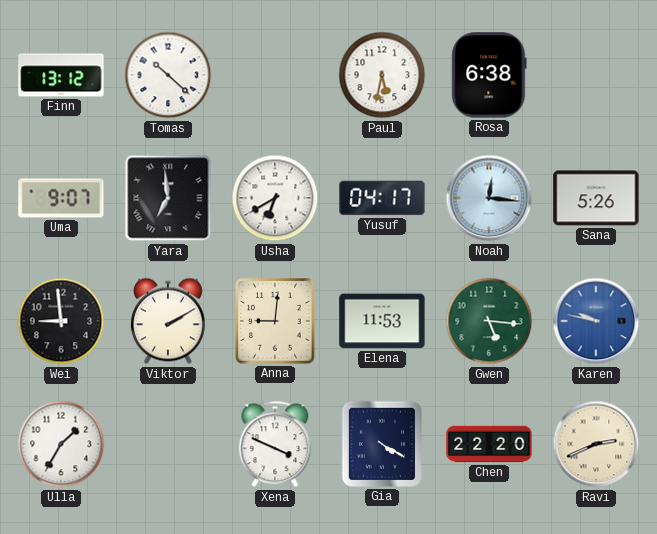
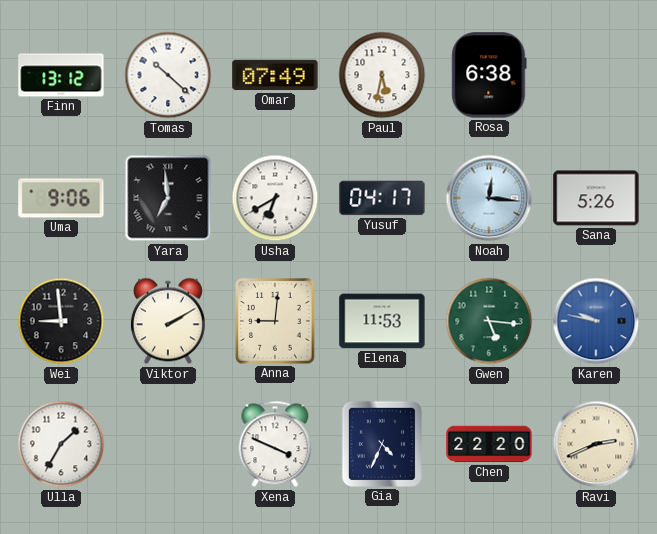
Omar: none -> 07:49 (275, 75)
Uma: 9:07 -> 9:06 (61, 198)
Gia: 4:20 -> 4:34 (382, 444)
